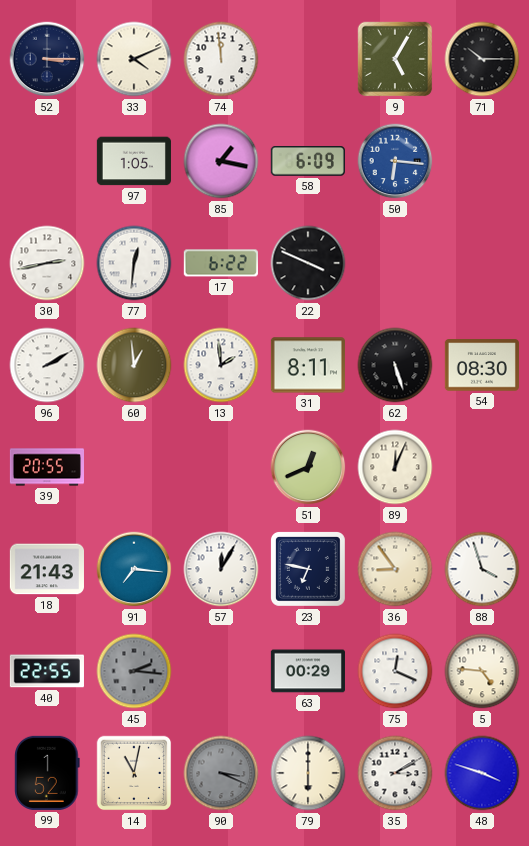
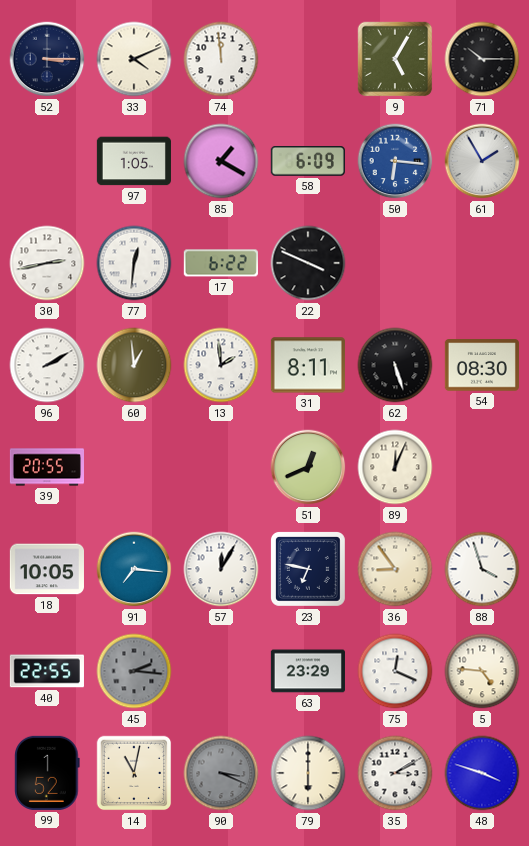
85: 1:17 -> 1:20 (221, 161)
61: none -> 1:55 (482, 161)
18: 21:43 -> 10:05 (47, 569)
63: 00:29 -> 23:29 (308, 671)
